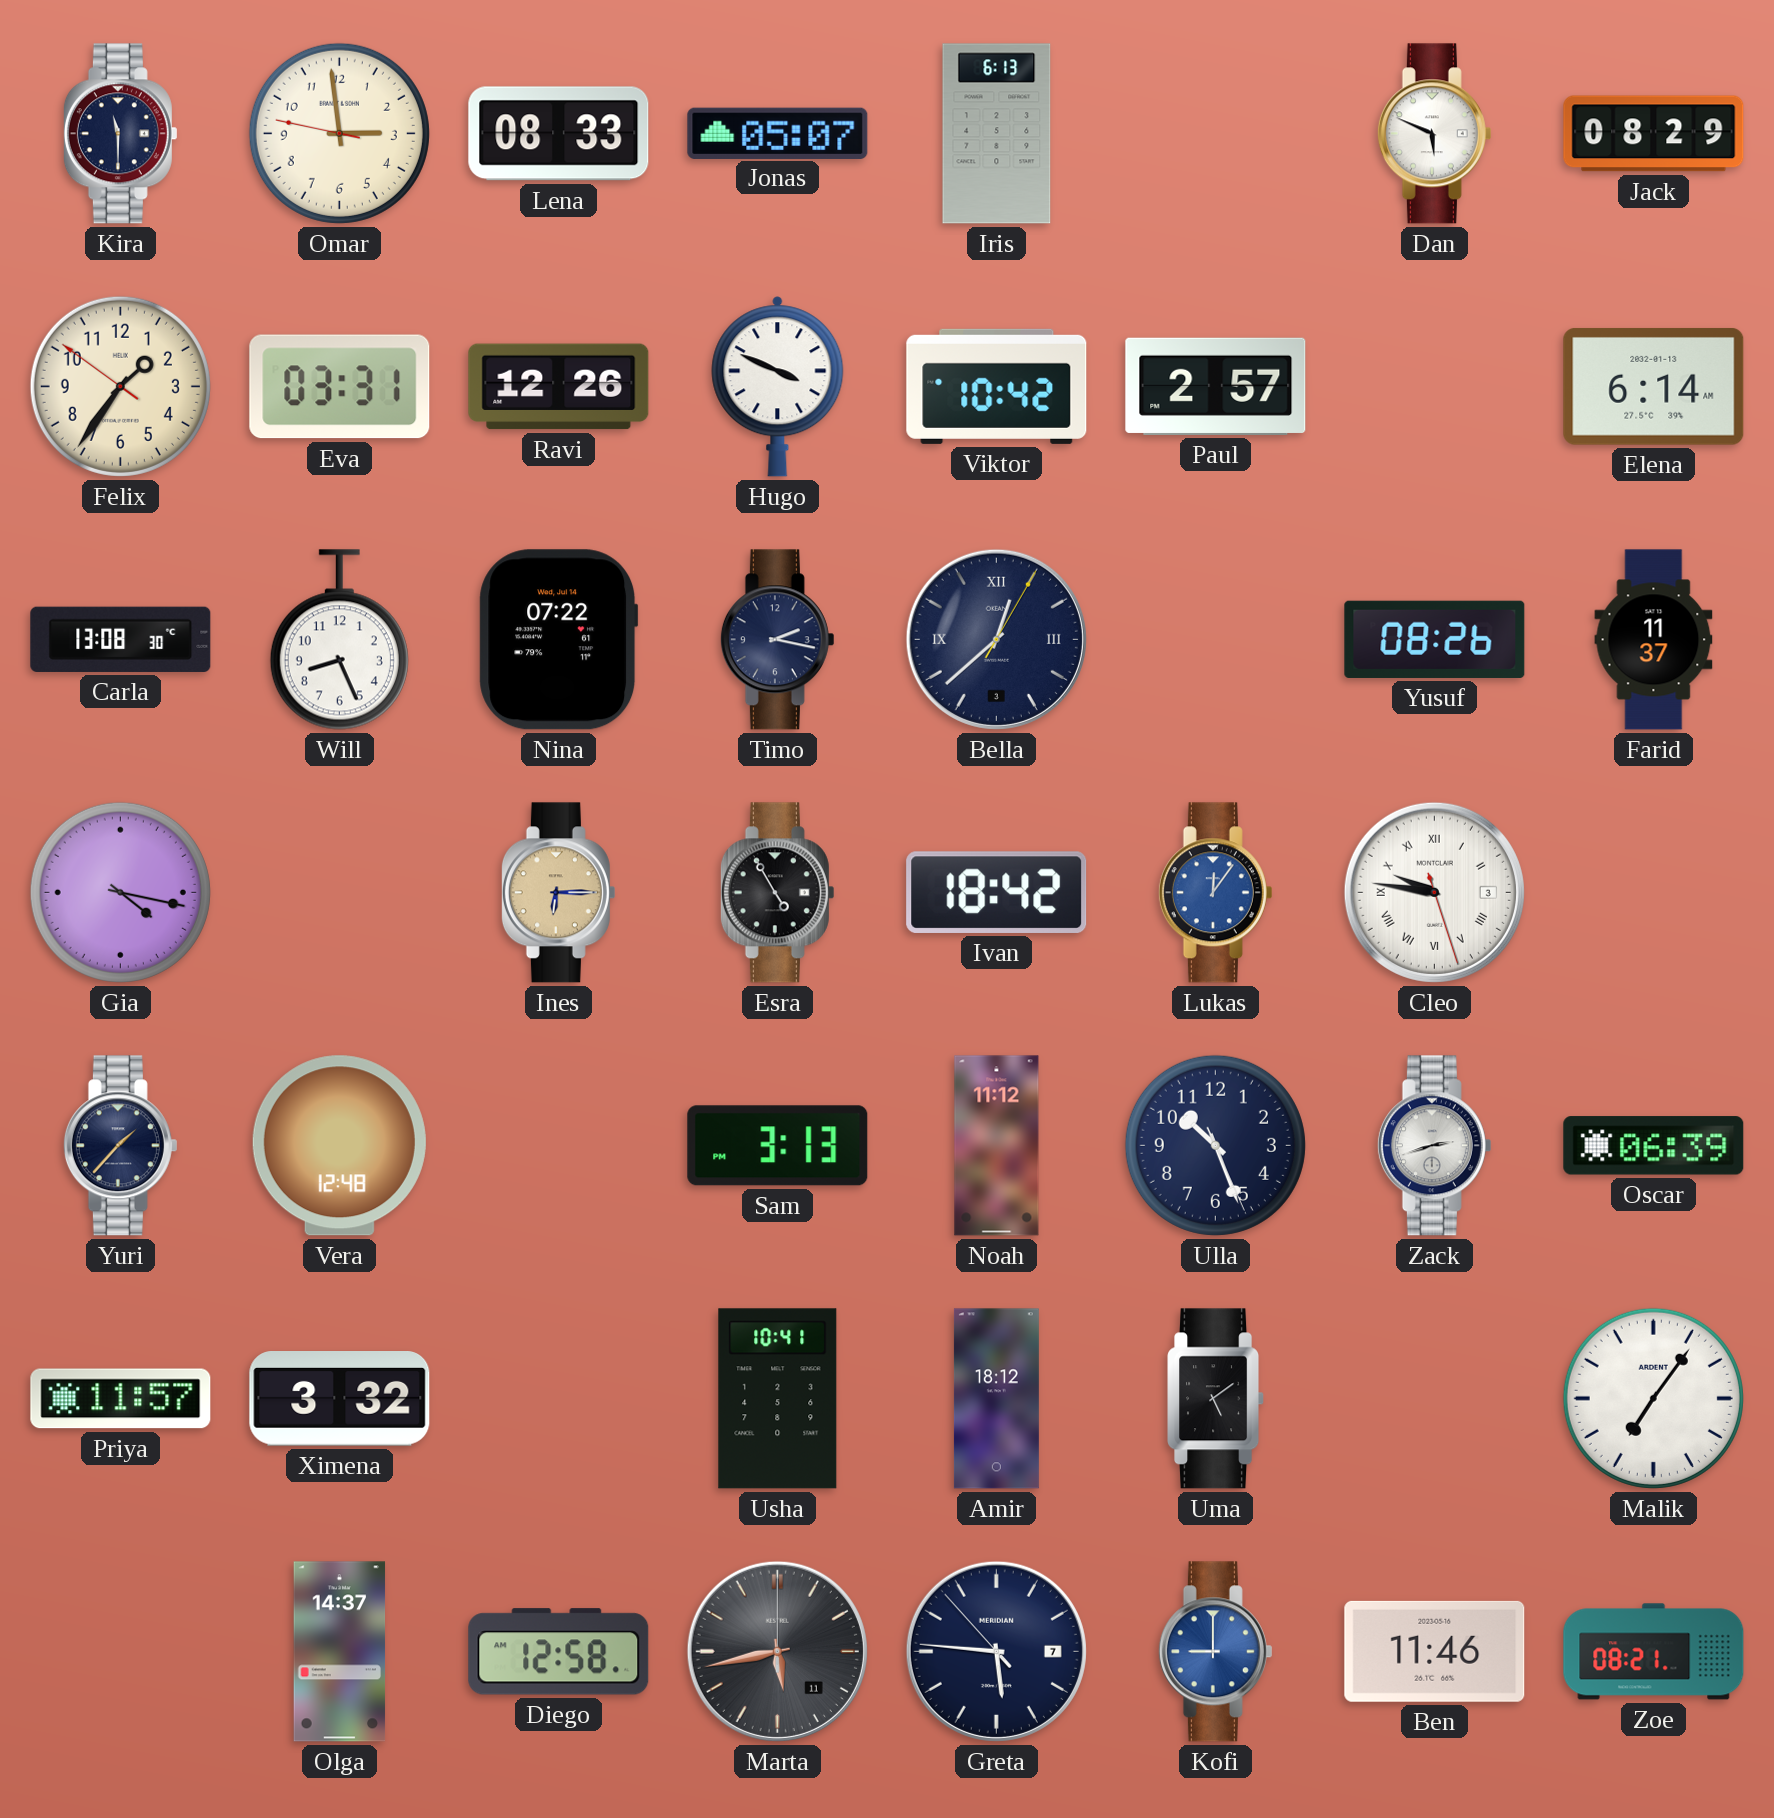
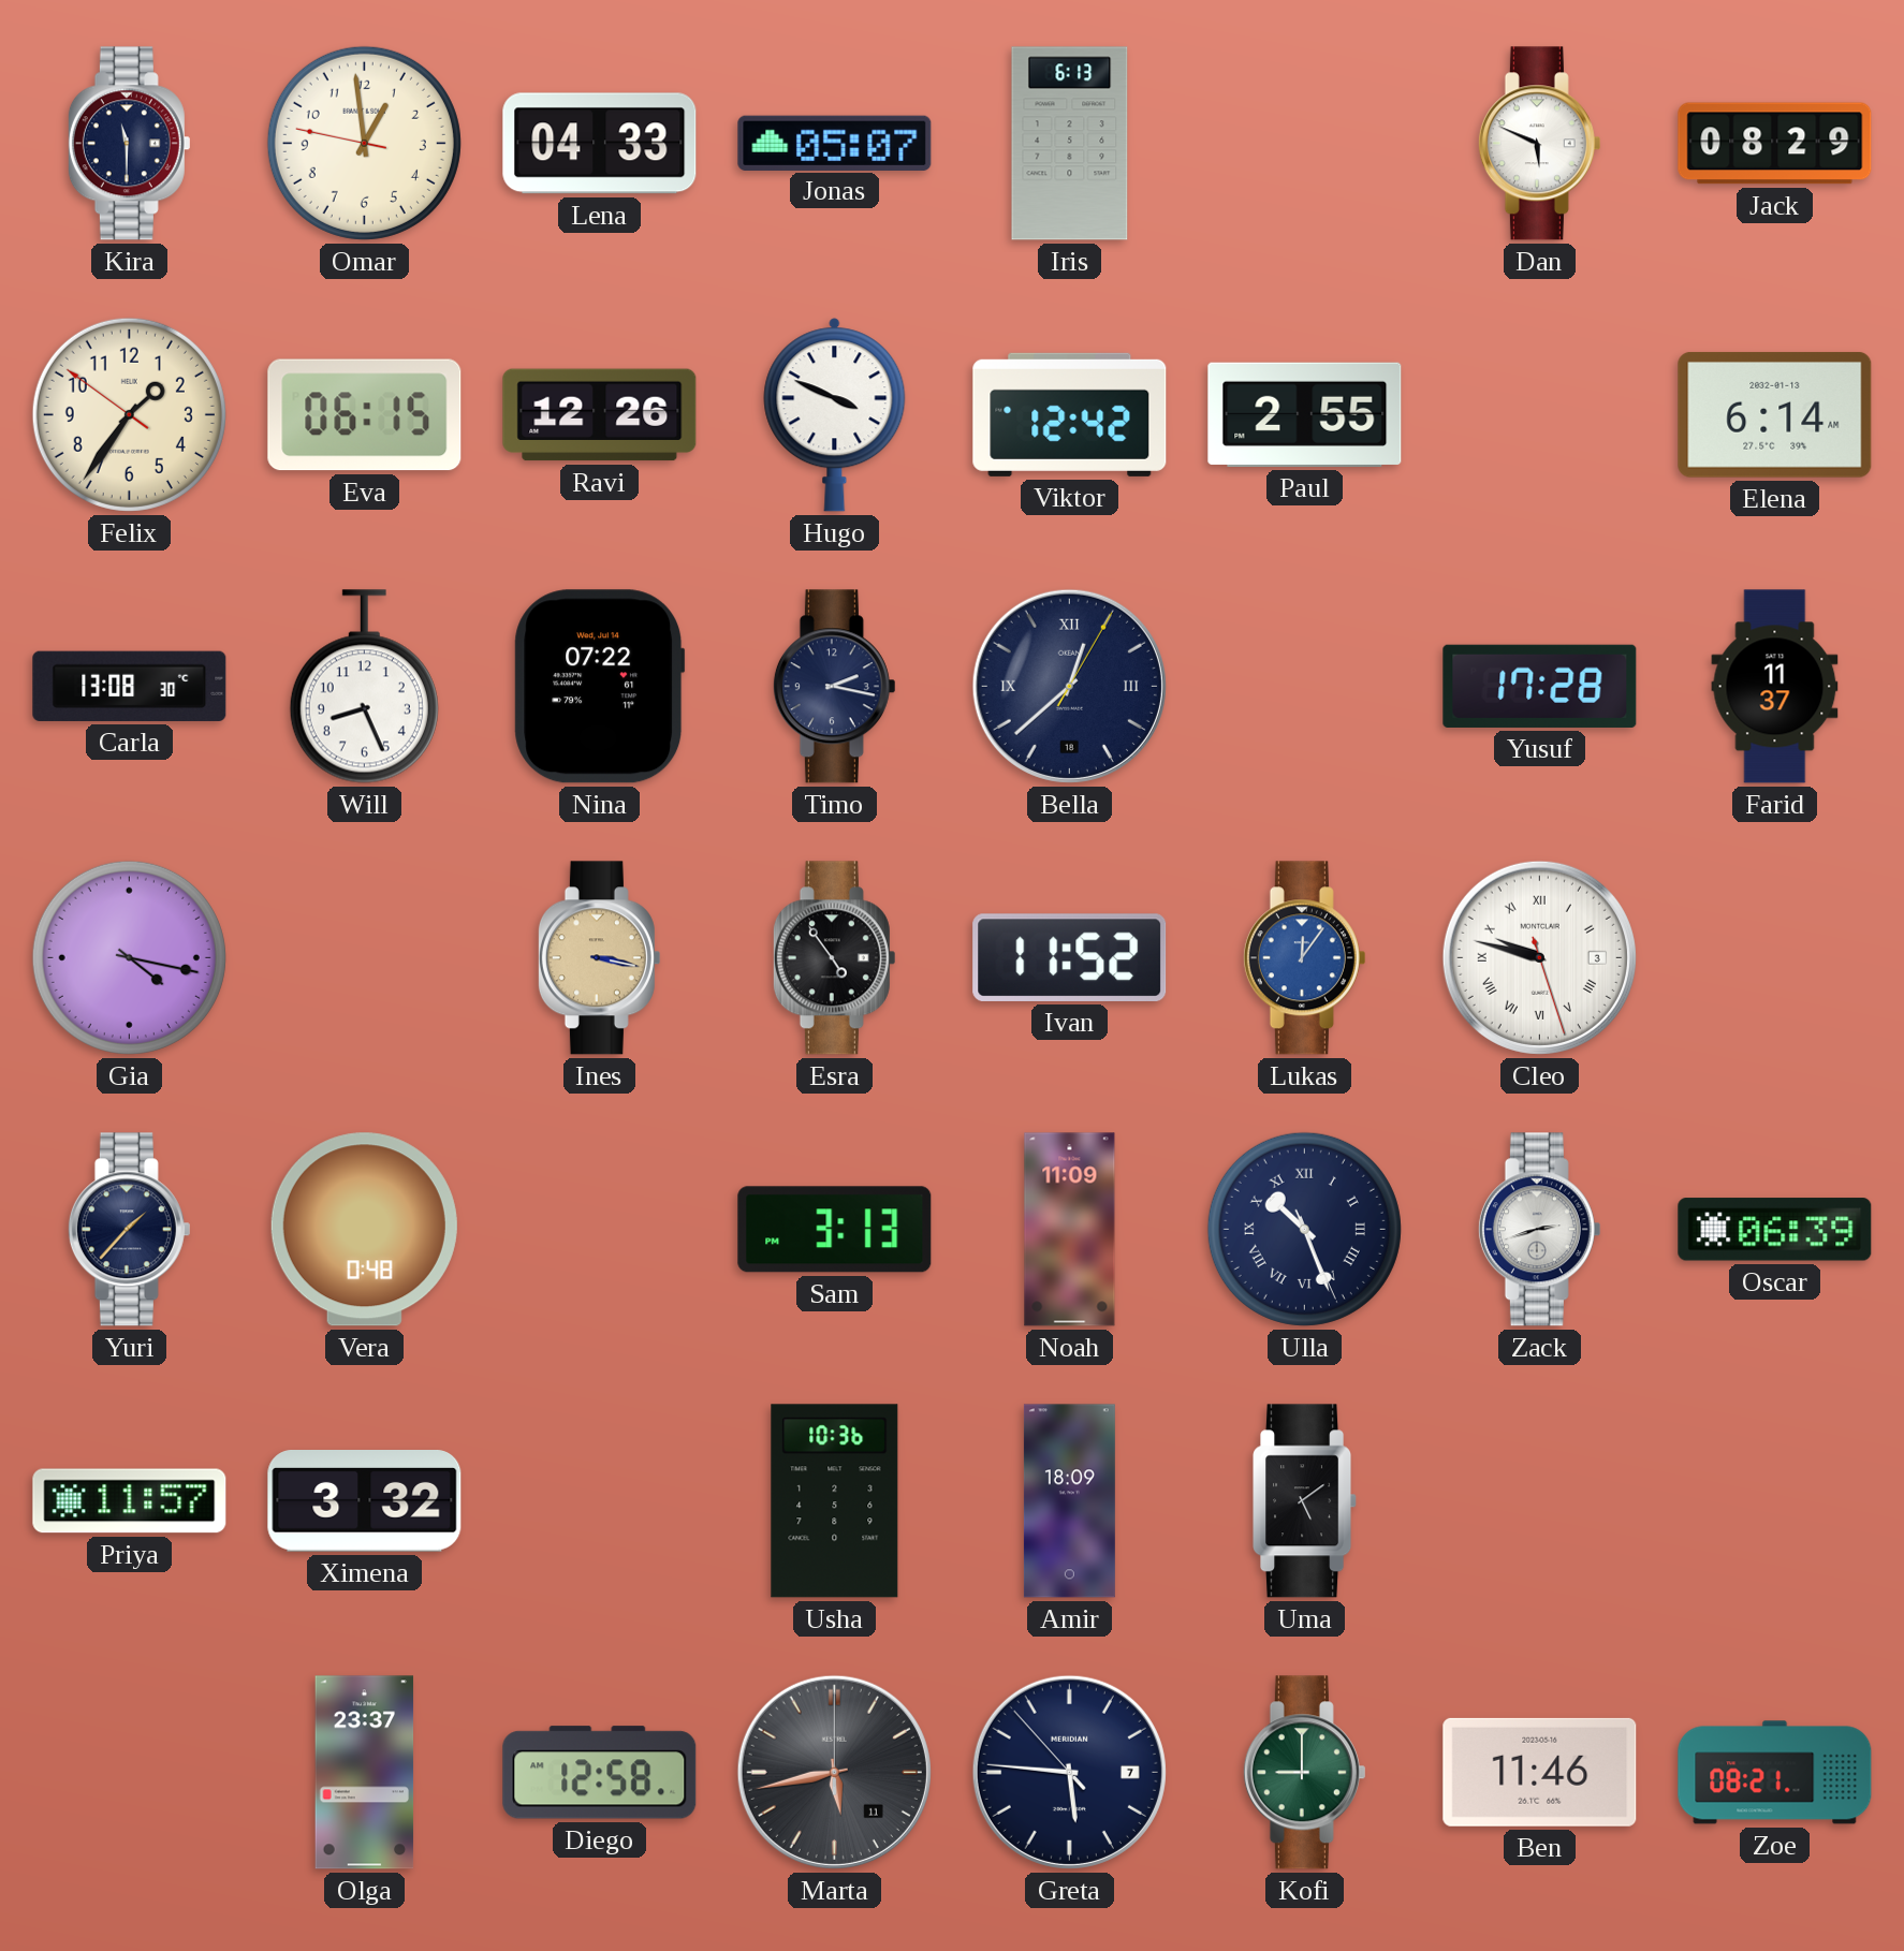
Omar: 2:58 -> 12:58 (364, 143)
Lena: 08:33 -> 04:33 (600, 144)
Eva: 03:31 -> 06:15 (365, 415)
Viktor: 10:42 -> 12:42 (1070, 414)
Paul: 2:57 -> 2:55 (1305, 414)
Bella date: 3 -> 18 (1069, 686)
Yusuf: 08:26 -> 17:28 (1540, 686)
Ines: 6:15 -> 3:17 (599, 958)
Esra: 4:55 -> 4:54 (834, 958)
Ivan: 18:42 -> 11:52 (1070, 957)
Cleo: 9:46 -> 9:47 (1539, 957)
Vera: 12:48 -> 0:48 (364, 1230)
Noah: 11:12 -> 11:09 (1070, 1230)
Ulla numerals: Arabic -> Roman (1304, 1229)
Usha: 10:41 -> 10:36 (835, 1501)
Amir: 18:12 -> 18:09 (1069, 1501)
Malik: 7:06 -> none (1653, 1398)
Olga: 14:37 -> 23:37 (365, 1773)
Kofi dial: blue -> green (1304, 1773)
